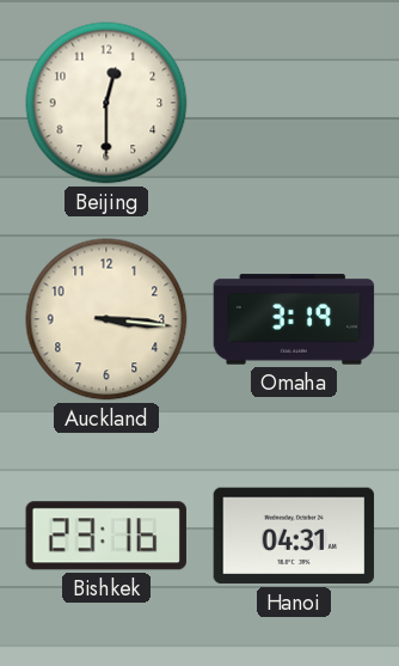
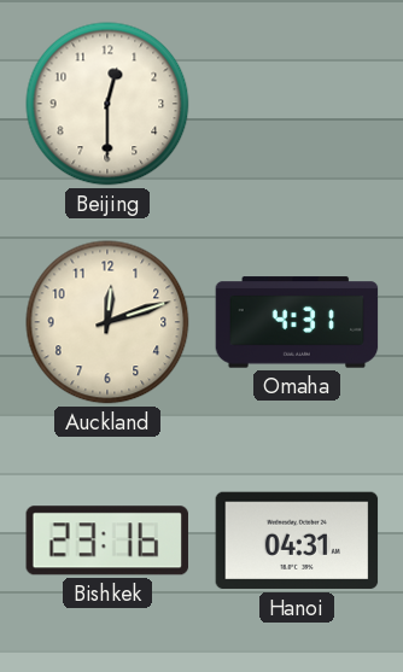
Auckland: 3:16 -> 12:12 (107, 322)
Omaha: 3:19 -> 4:31 (297, 322)
